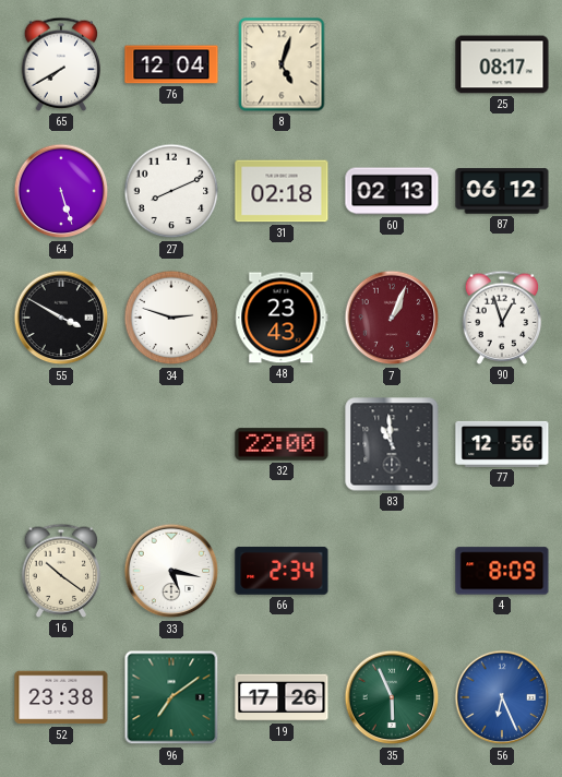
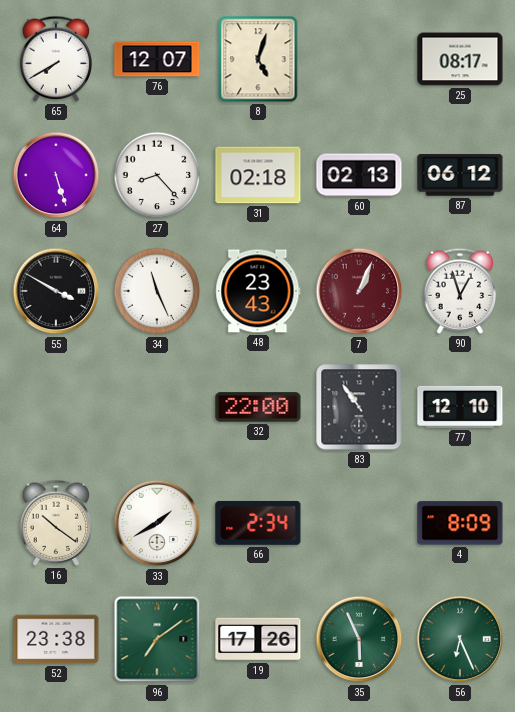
76: 12:04 -> 12:07 (157, 59)
27: 8:11 -> 8:23 (157, 175)
34: 2:48 -> 11:26 (157, 291)
83: 10:59 -> 10:54 (359, 407)
77: 12:56 -> 12:10 (460, 407)
33: 5:17 -> 1:40 (157, 523)
56 dial: blue -> green (460, 639)
